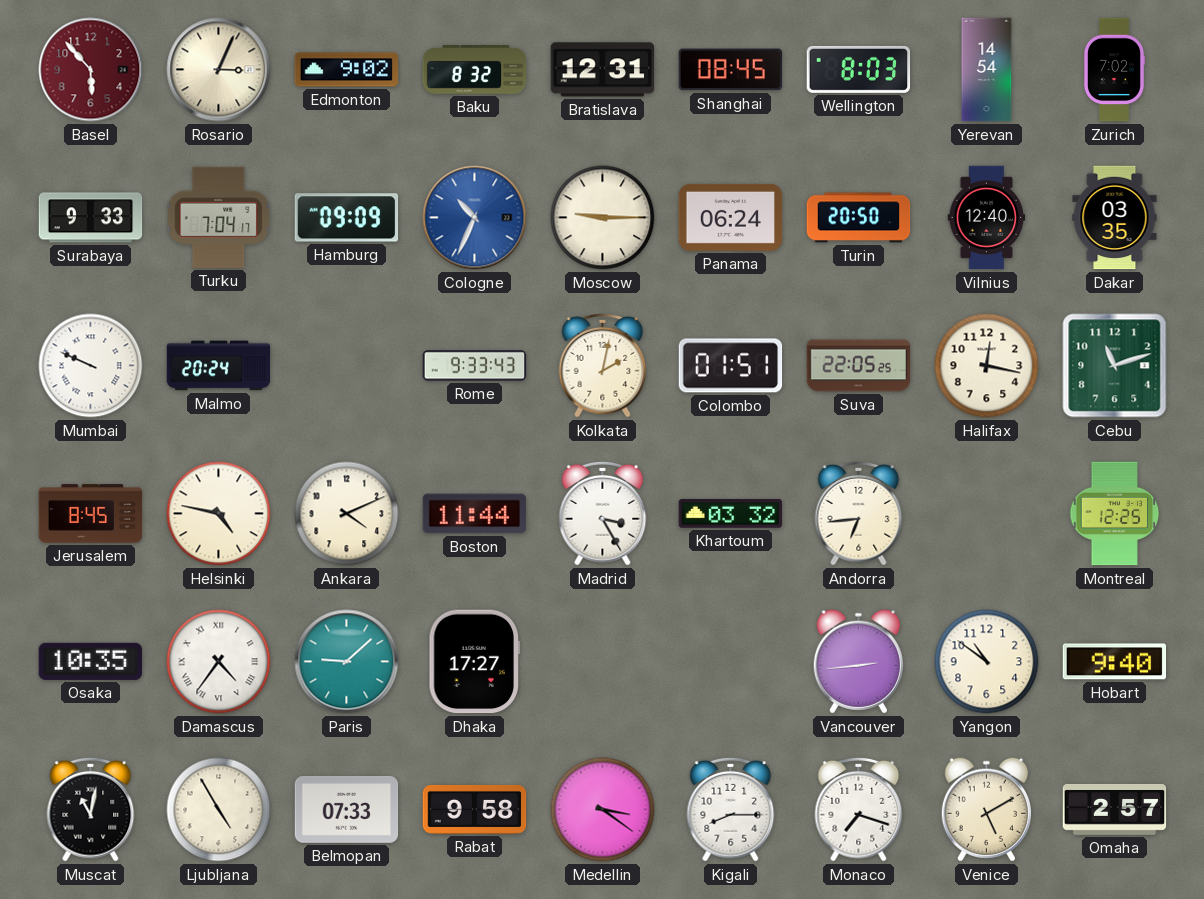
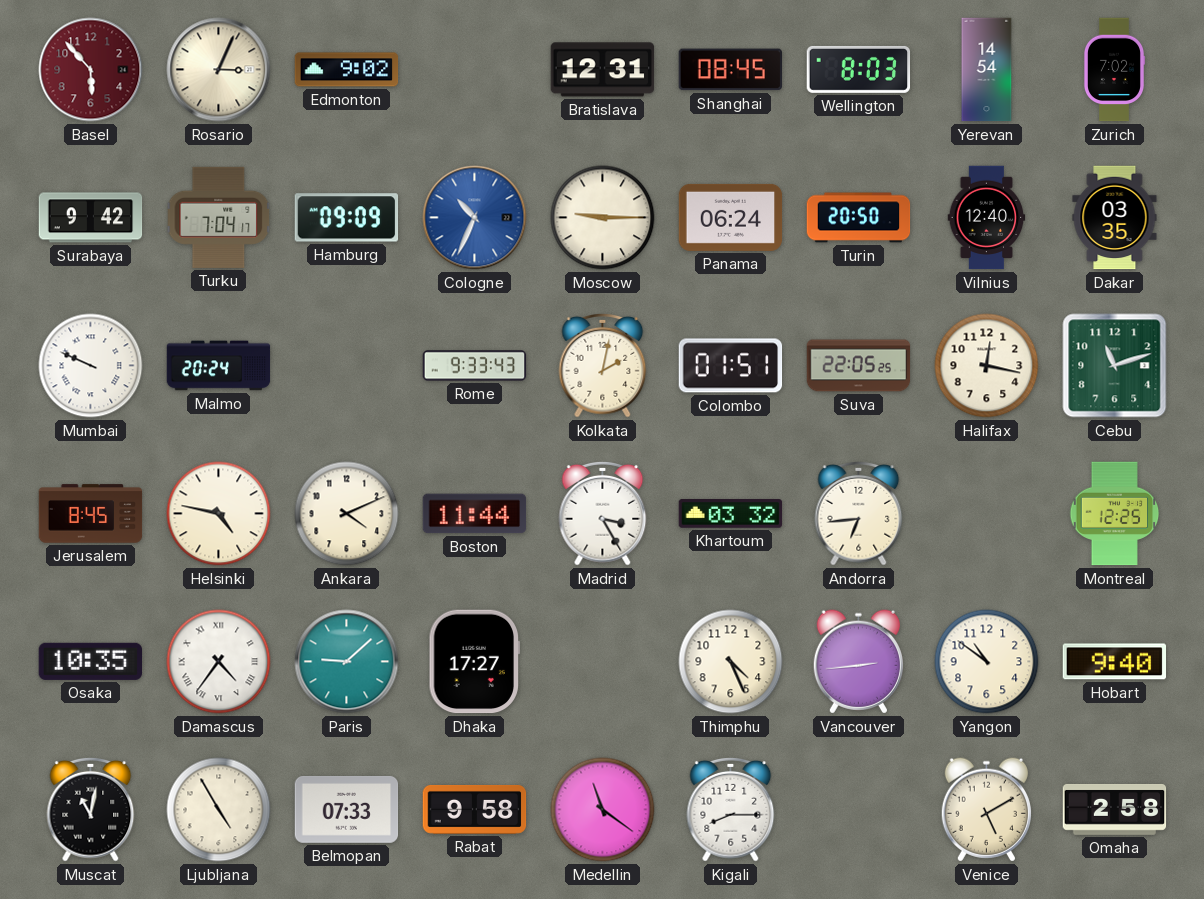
Baku: 8:32 -> none (475, 70)
Surabaya: 9:33 -> 9:42 (91, 218)
Thimphu: none -> 4:26 (731, 662)
Medellin: 3:21 -> 11:21 (603, 810)
Monaco: 7:18 -> none (859, 809)
Omaha: 2:57 -> 2:58 (1115, 810)
